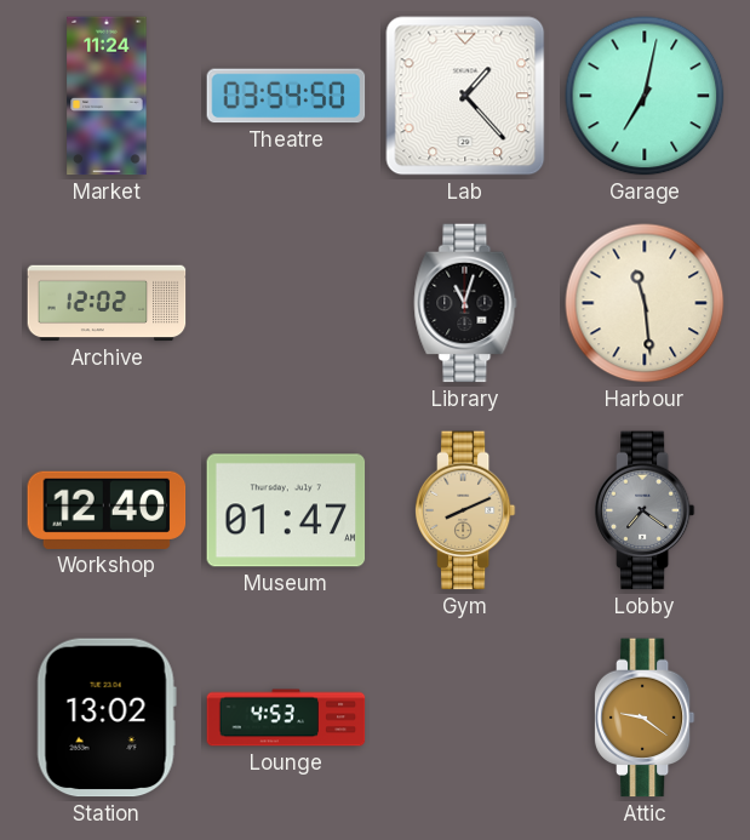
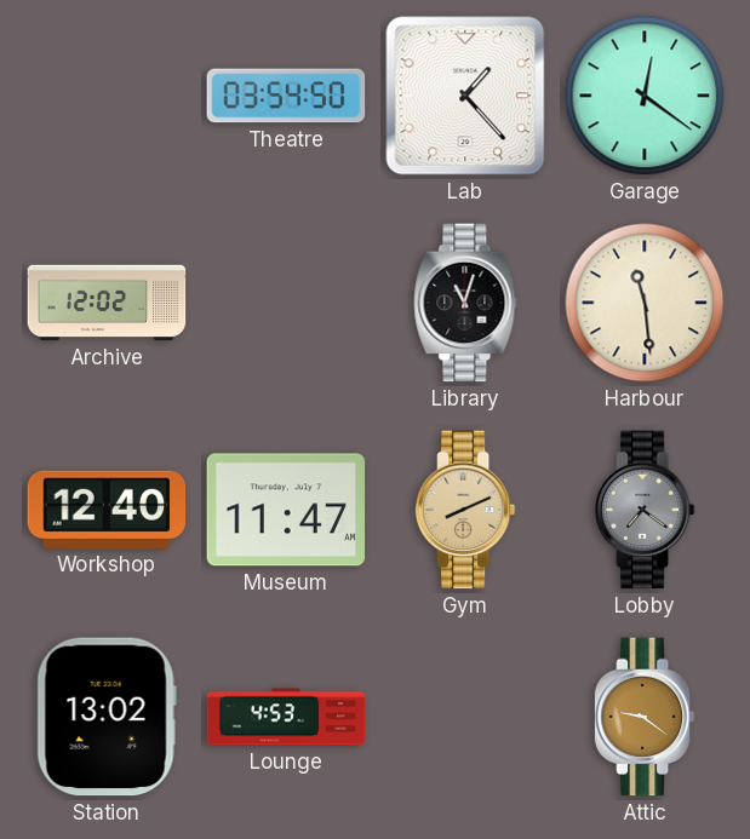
Market: 11:24 -> none (107, 96)
Garage: 7:02 -> 12:21 (645, 96)
Museum: 01:47 -> 11:47 (286, 510)
